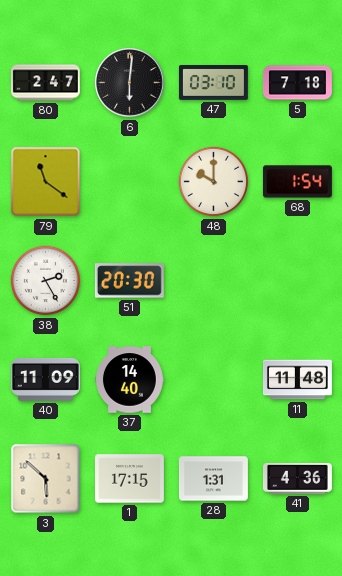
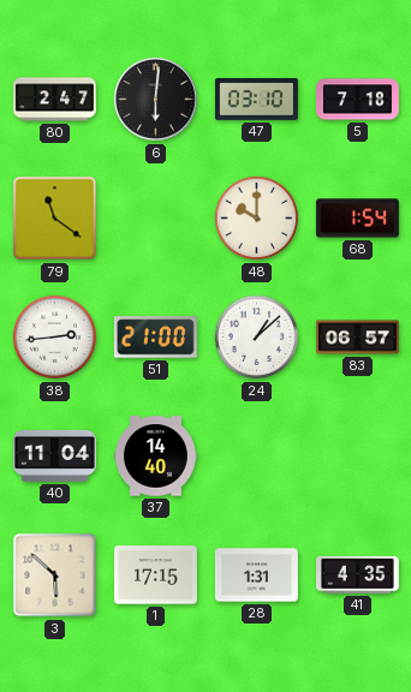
38: 2:25 -> 2:44 (55, 338)
51: 20:30 -> 21:00 (155, 338)
24: none -> 1:08 (257, 338)
83: none -> 06:57 (357, 338)
40: 11:09 -> 11:04 (54, 455)
11: 11:48 -> none (297, 380)
41: 4:36 -> 4:35 (357, 574)
